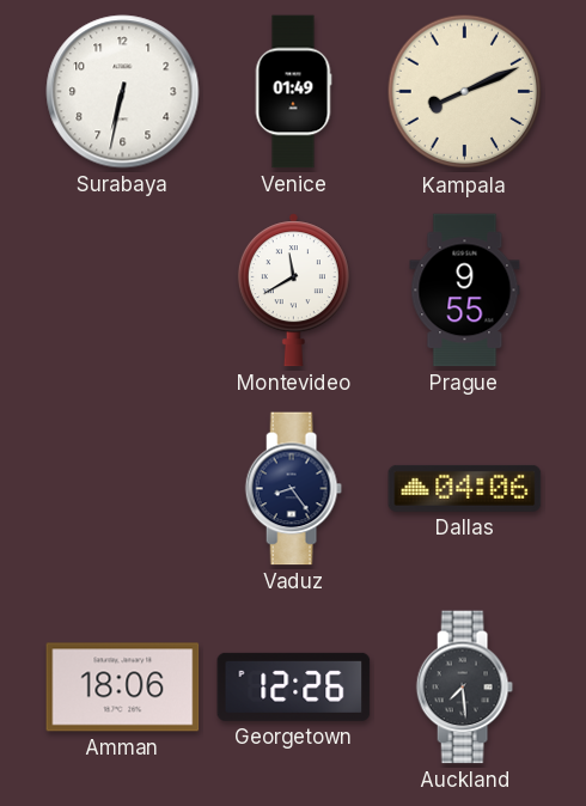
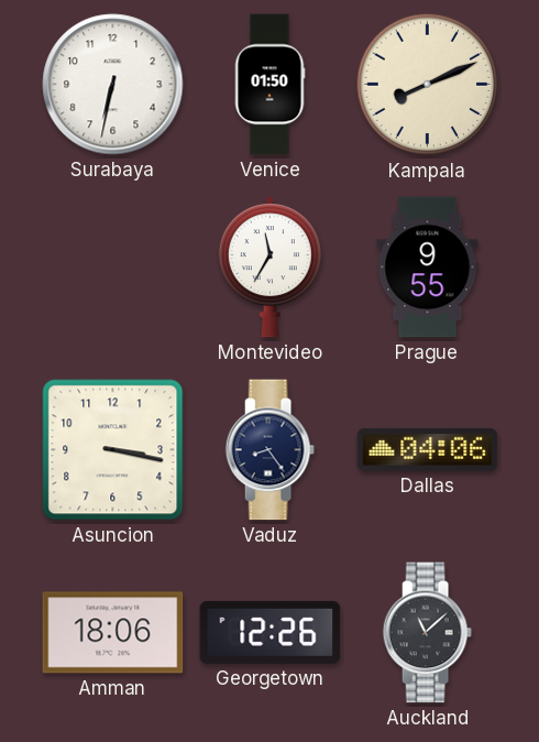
Venice: 01:49 -> 01:50 (269, 85)
Montevideo: 11:40 -> 11:35 (269, 268)
Asuncion: none -> 3:17 (113, 450)
Auckland: 7:29 -> 11:08 (427, 633)
